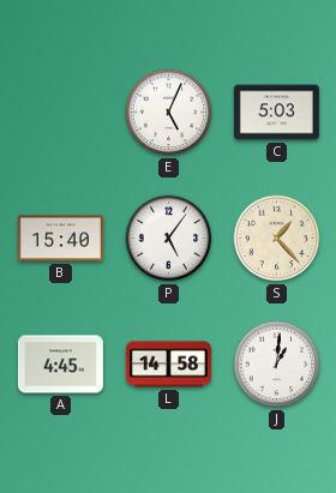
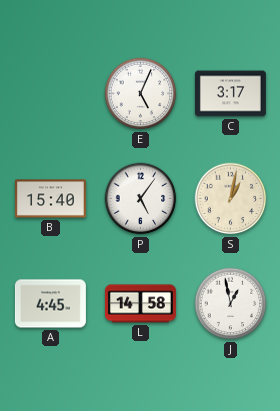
C: 5:03 -> 3:17 (230, 94)
S: 1:23 -> 1:02 (231, 199)
J: 1:01 -> 12:58 (231, 304)
